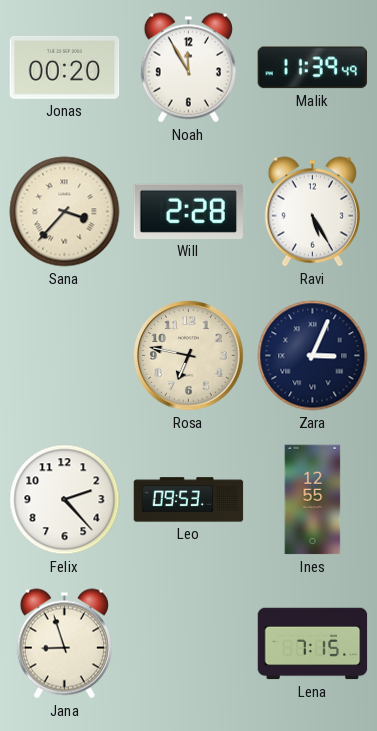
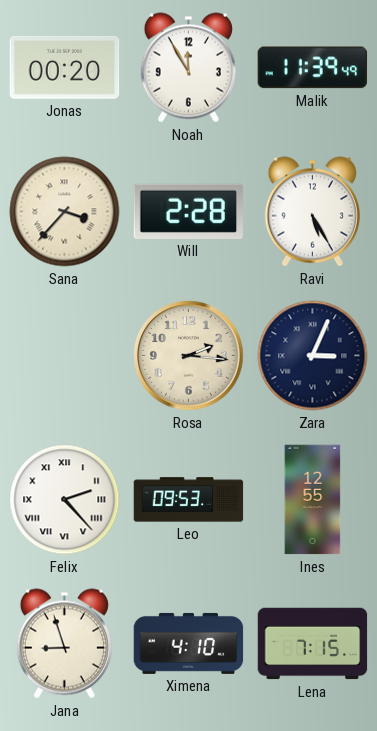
Rosa: 6:47 -> 2:16 (189, 356)
Felix numerals: Arabic -> Roman (65, 500)
Ximena: none -> 4:10 (189, 643)
